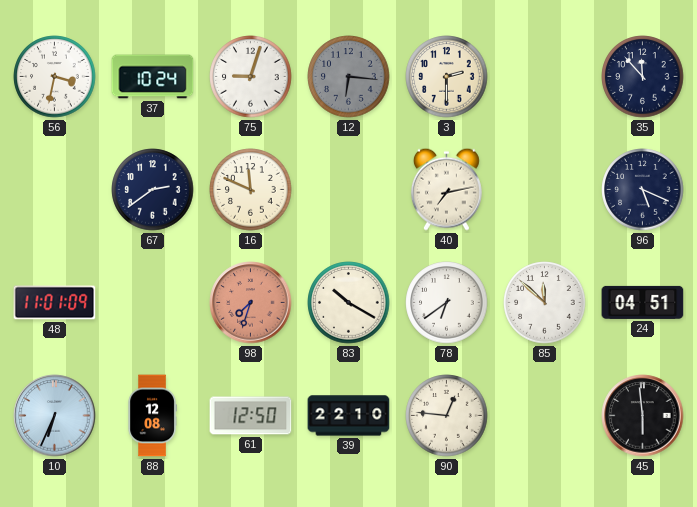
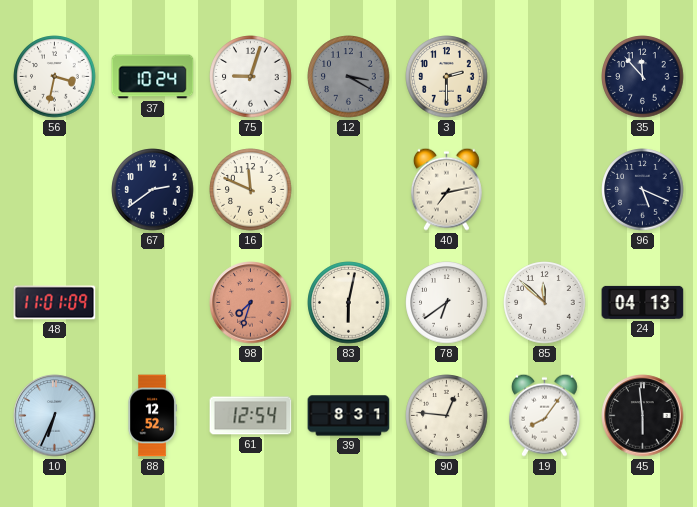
12: 6:16 -> 3:20 (349, 77)
83: 10:20 -> 6:02 (349, 303)
24: 04:51 -> 04:13 (643, 302)
88: 12:08 -> 12:52 (152, 416)
61: 12:50 -> 12:54 (251, 416)
39: 22:10 -> 8:31 (349, 416)
19: none -> 8:06 (544, 415)
